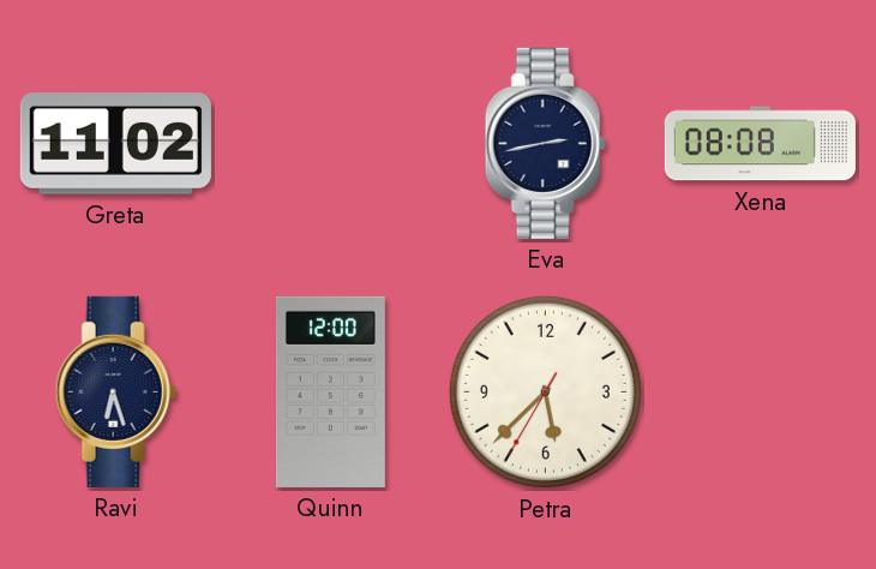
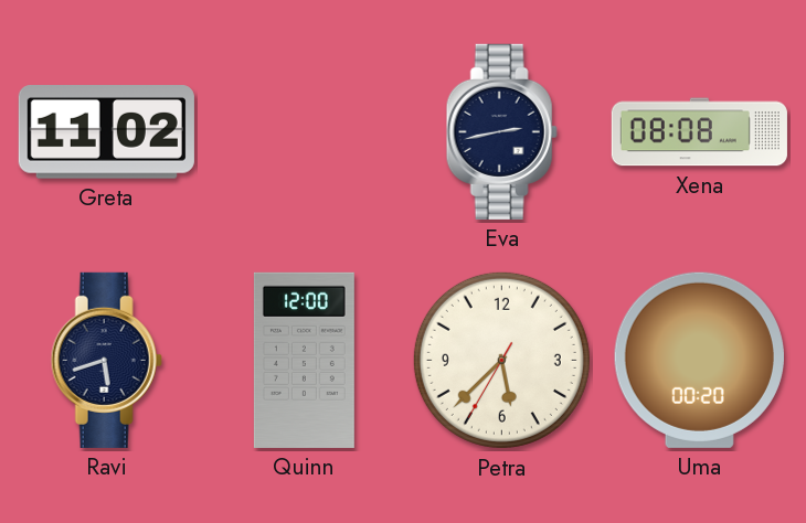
Ravi: 6:27 -> 5:42 (106, 360)
Uma: none -> 00:20 (699, 360)
